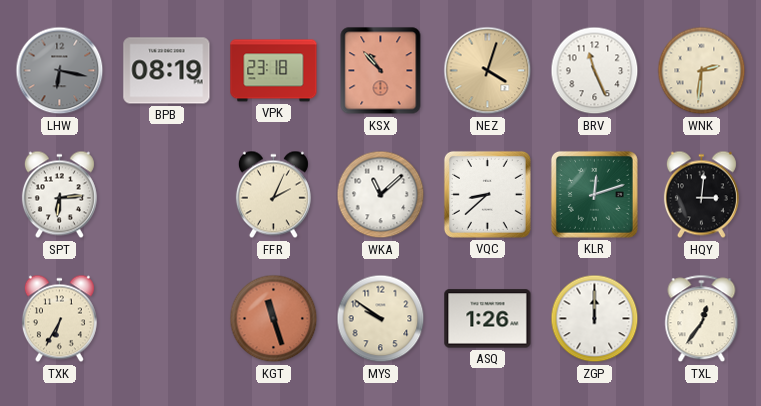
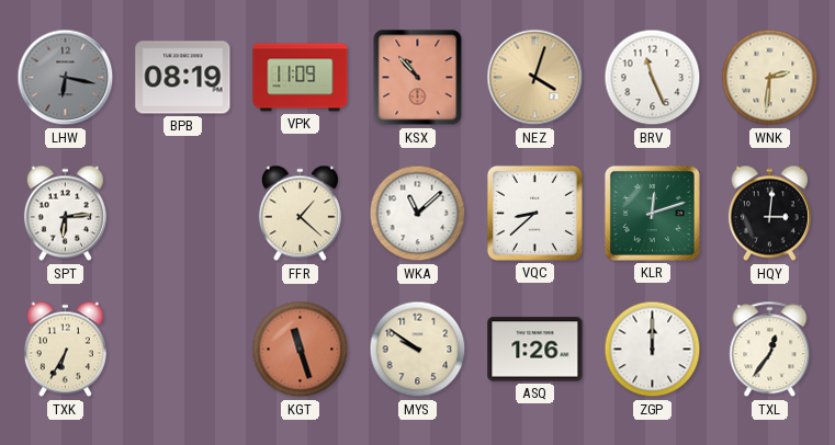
VPK: 23:18 -> 11:09 (301, 78)
FFR: 2:04 -> 1:22 (300, 214)
